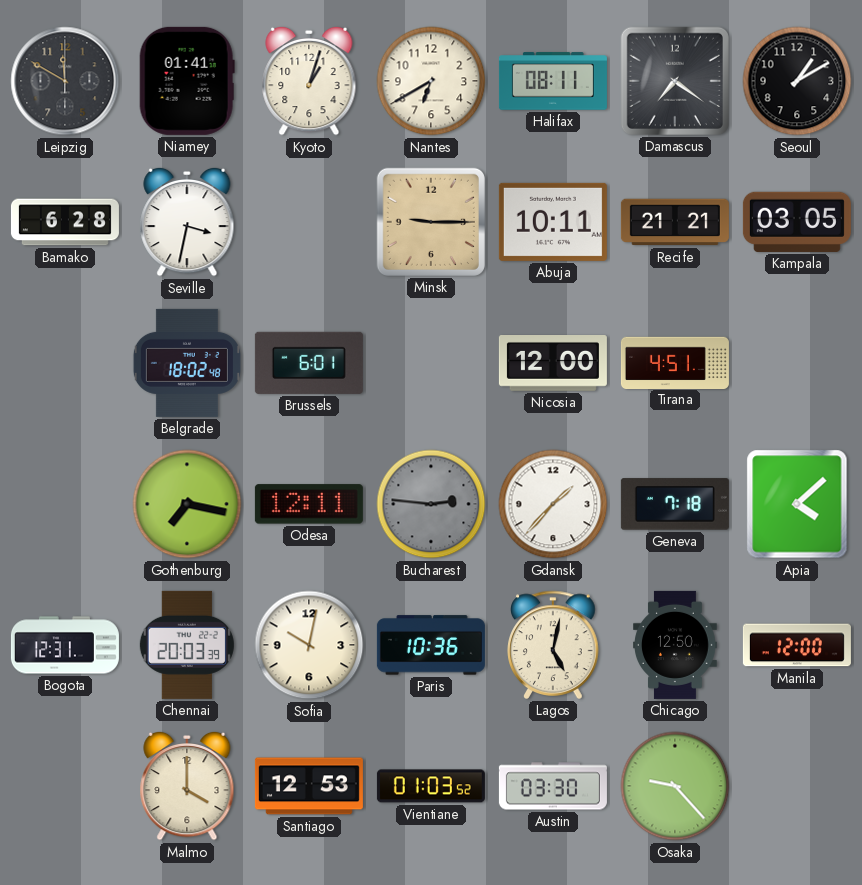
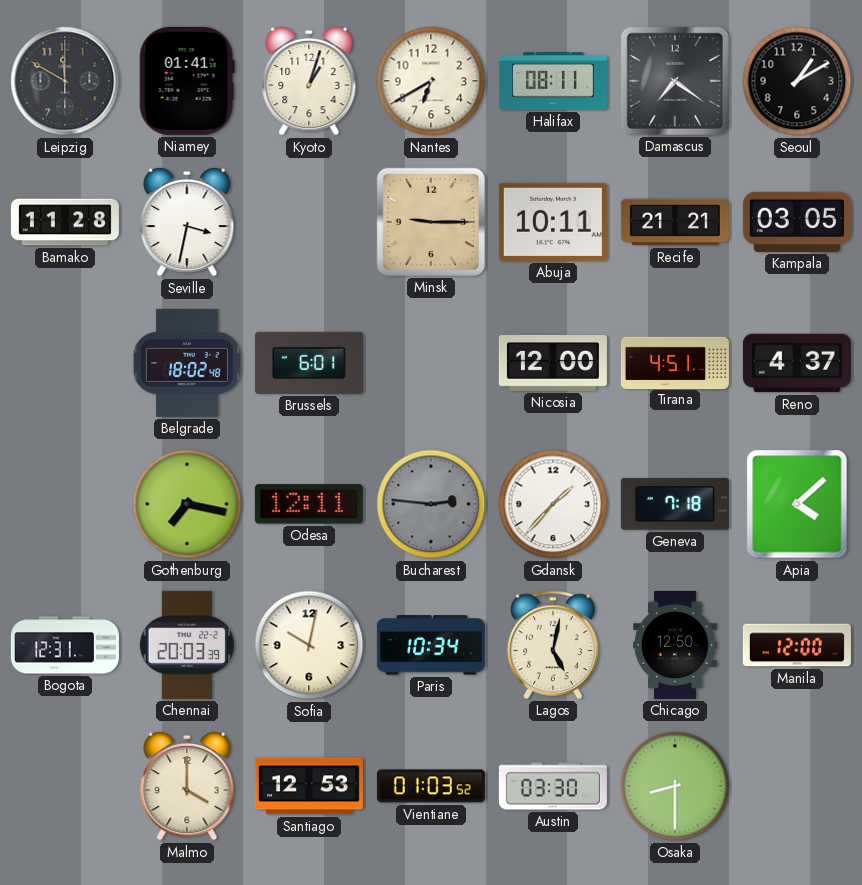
Bamako: 6:28 -> 11:28 (65, 222)
Reno: none -> 4:37 (797, 363)
Paris: 10:36 -> 10:34 (431, 645)
Osaka: 9:23 -> 8:30 (675, 786)
